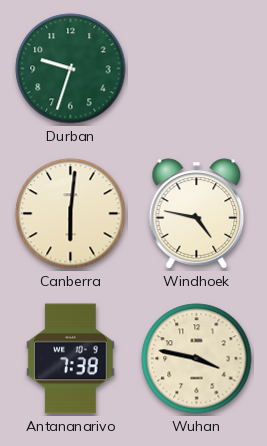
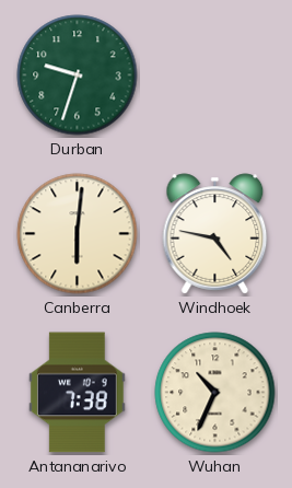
Wuhan: 3:47 -> 10:34 (215, 393)
